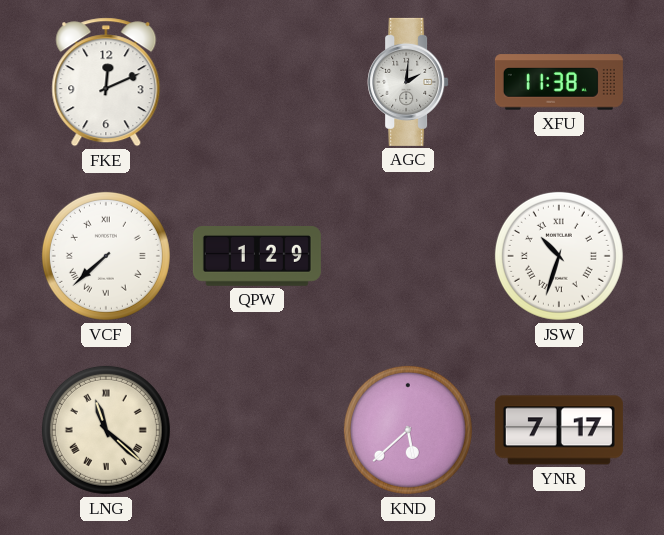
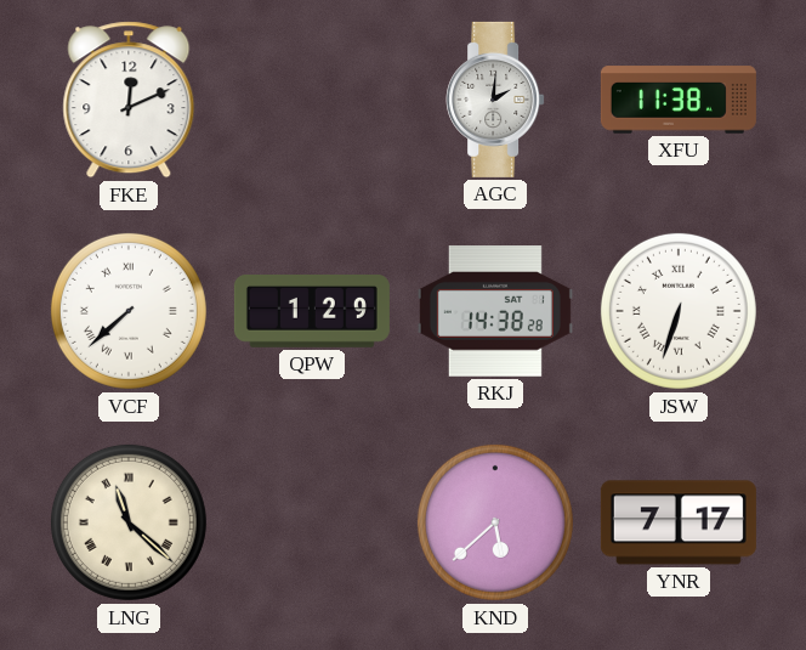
RKJ: none -> 14:38 (495, 311)
JSW: 10:33 -> 6:33 (679, 311)
